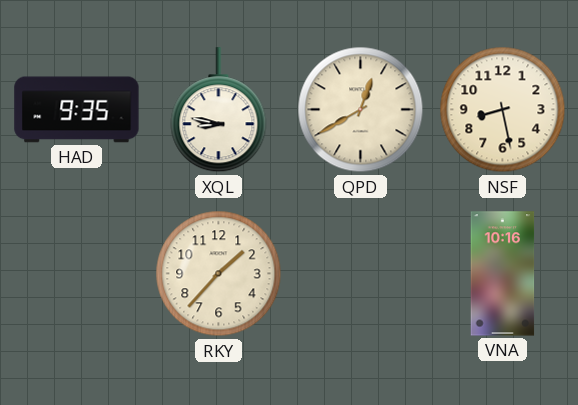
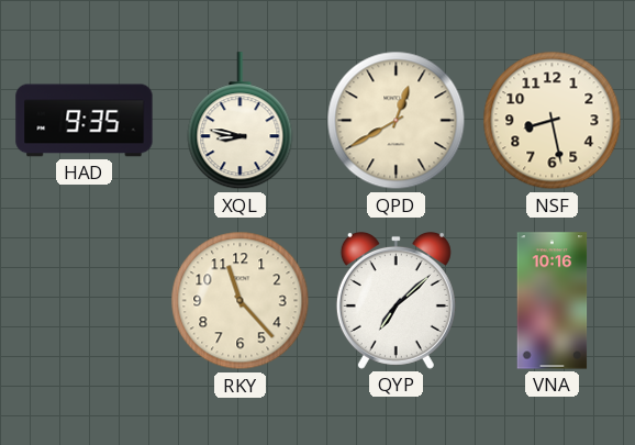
RKY: 1:37 -> 11:23 (241, 301)
QYP: none -> 7:08 (396, 300)
